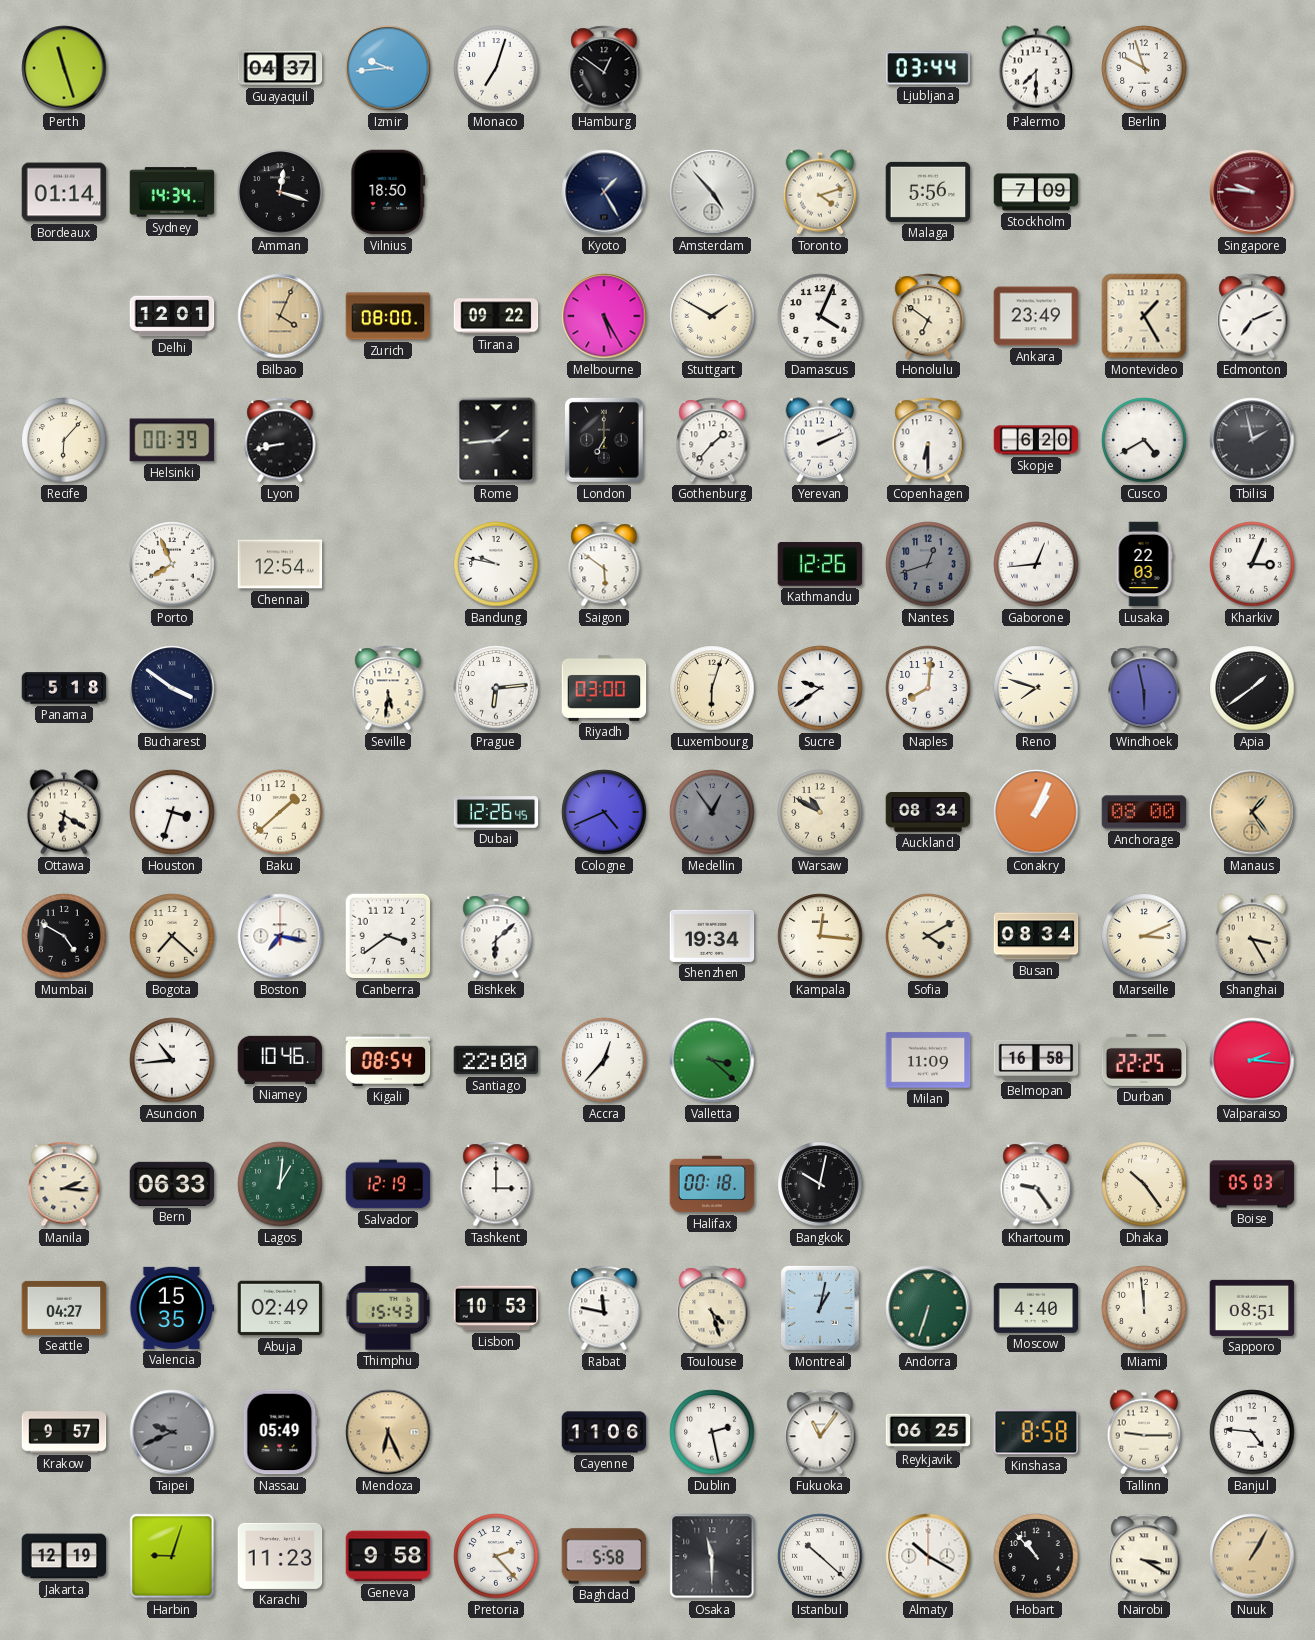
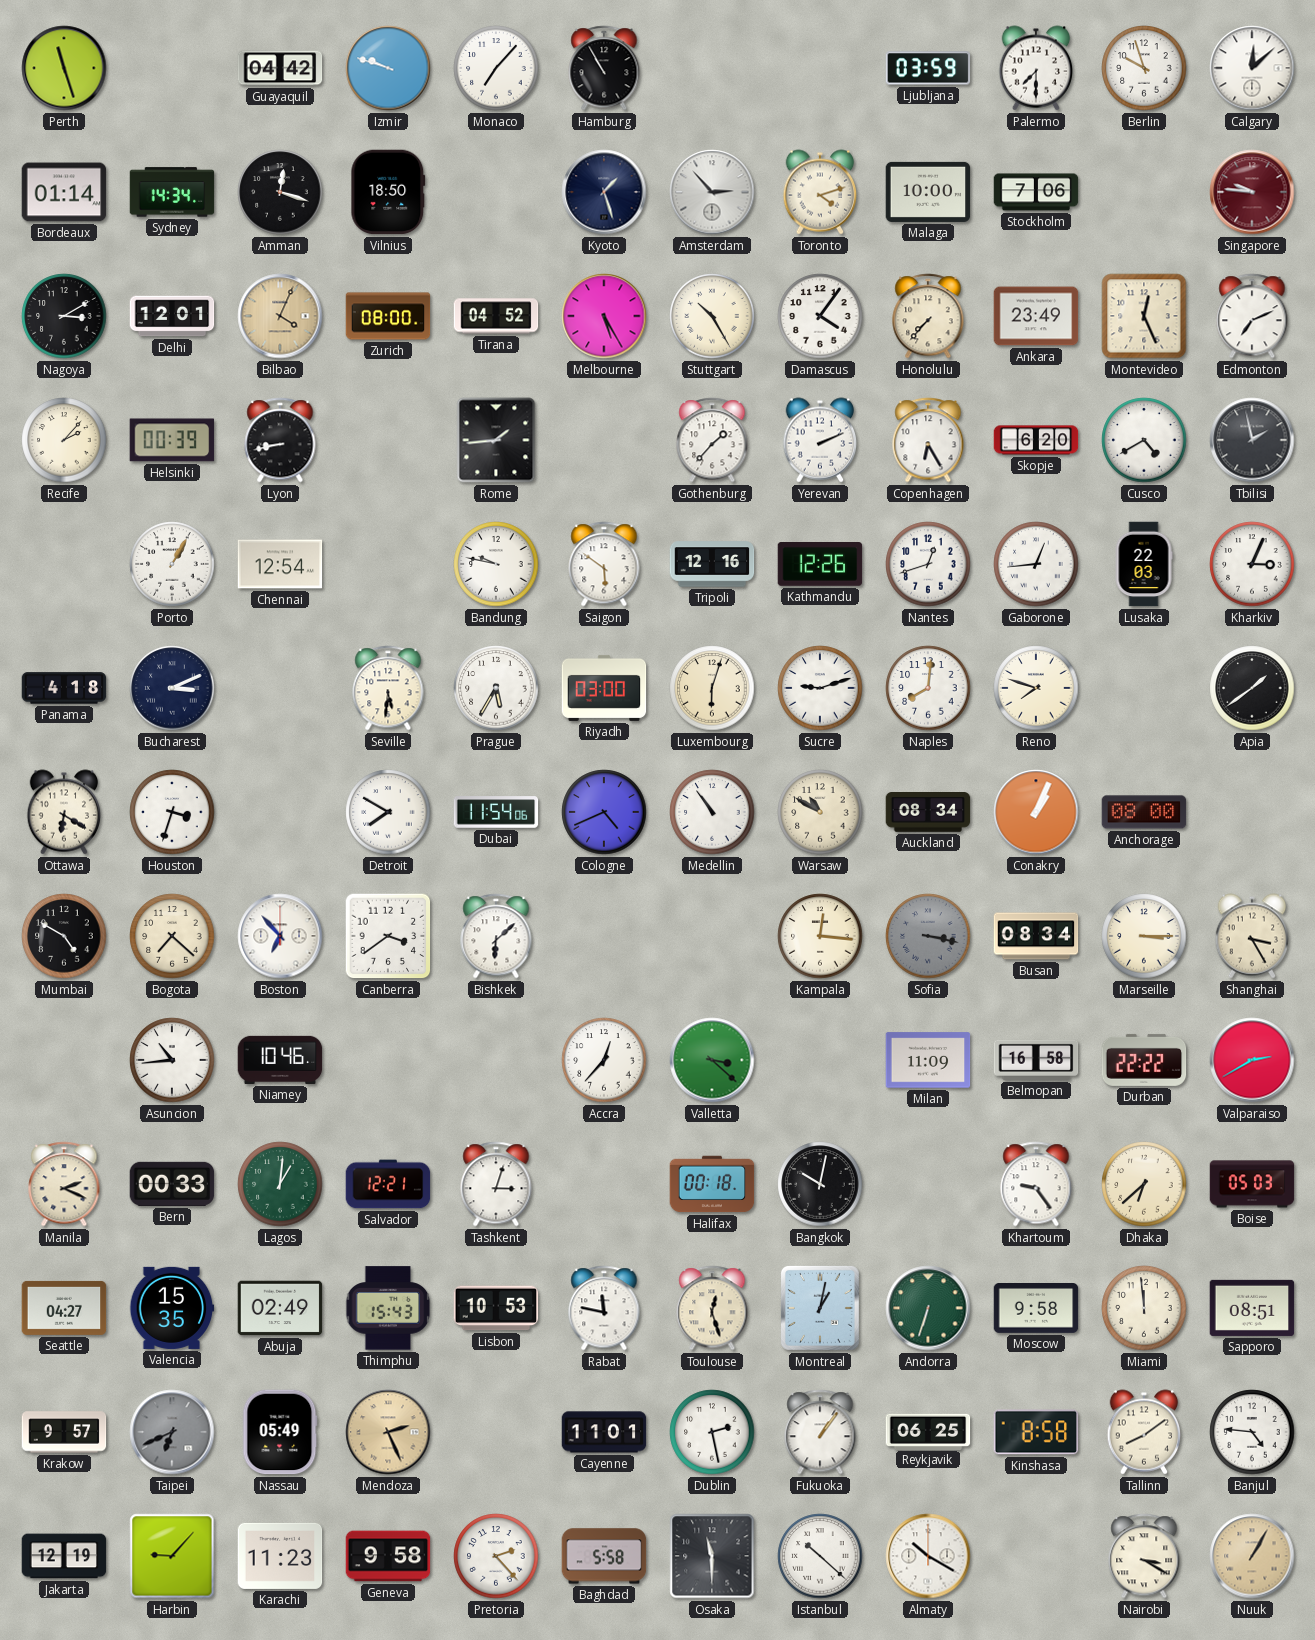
Guayaquil: 04:37 -> 04:42 (280, 68)
Izmir: 9:44 -> 9:48 (388, 68)
Monaco: 7:03 -> 7:07 (496, 68)
Hamburg: 12:51 -> 10:55 (604, 68)
Ljubljana: 03:44 -> 03:59 (928, 68)
Calgary: none -> 12:08 (1252, 68)
Kyoto: 1:25 -> 1:27 (604, 192)
Amsterdam: 4:53 -> 2:53 (712, 192)
Malaga: 5:56 -> 10:00 (928, 192)
Stockholm: 7:09 -> 7:06 (1036, 192)
Nagoya: none -> 3:10 (64, 316)
Tirana: 09:22 -> 04:52 (496, 316)
Stuttgart: 1:50 -> 10:25 (712, 316)
Damascus: 4:04 -> 4:06 (820, 316)
Honolulu: 6:51 -> 7:37 (928, 316)
Montevideo: 1:25 -> 12:26 (1144, 316)
Recife: 6:07 -> 2:07 (64, 440)
London: 7:00 -> none (604, 440)
Copenhagen: 6:30 -> 6:25 (928, 440)
Porto: 7:56 -> 1:05 (172, 564)
Tripoli: none -> 12:16 (712, 564)
Nantes dial: grey -> white (928, 564)
Panama: 5:18 -> 4:18 (64, 688)
Bucharest: 3:51 -> 3:11 (172, 688)
Prague: 6:14 -> 5:35 (496, 688)
Sucre: 9:39 -> 9:12 (820, 688)
Windhoek: 5:58 -> none (1144, 688)
Baku: 1:38 -> none (280, 812)
Detroit: none -> 7:50 (388, 812)
Dubai: 12:26 -> 11:54 (496, 812)
Medellin: 12:54 -> 10:54 (712, 812)
Medellin dial: grey -> white (712, 812)
Manaus: 1:24 -> none (1252, 812)
Boston: 7:17 -> 6:53 (280, 936)
Shenzhen: 19:34 -> none (712, 936)
Sofia: 4:10 -> 3:17 (928, 936)
Sofia dial: cream -> grey (928, 936)
Marseille: 3:11 -> 3:15 (1144, 936)
Kigali: 08:54 -> none (388, 1060)
Santiago: 22:00 -> none (496, 1060)
Durban: 22:25 -> 22:22 (1144, 1060)
Valparaiso: 2:16 -> 2:40 (1252, 1060)
Manila: 2:16 -> 2:19 (64, 1184)
Bern: 06:33 -> 00:33 (172, 1184)
Salvador: 12:19 -> 12:21 (388, 1184)
Tashkent: 3:00 -> 3:03 (496, 1184)
Dhaka: 10:24 -> 6:38 (1144, 1184)
Toulouse: 4:27 -> 12:27 (712, 1308)
Moscow: 4:40 -> 9:58 (1036, 1309)
Taipei: 9:41 -> 6:41 (172, 1432)
Mendoza: 6:26 -> 2:26 (388, 1432)
Cayenne: 11:06 -> 11:01 (604, 1432)
Fukuoka: 11:06 -> 1:06 (820, 1432)
Tallinn: 9:15 -> 8:09 (1144, 1432)
Harbin: 9:03 -> 9:07 (172, 1556)
Hobart: 10:53 -> none (1036, 1556)
